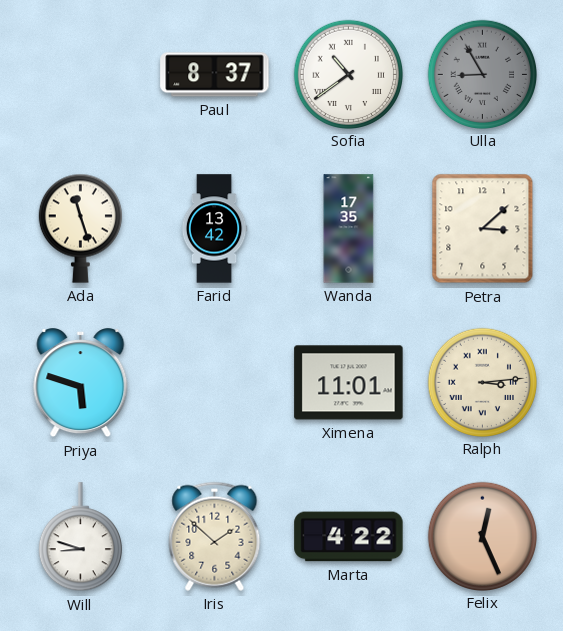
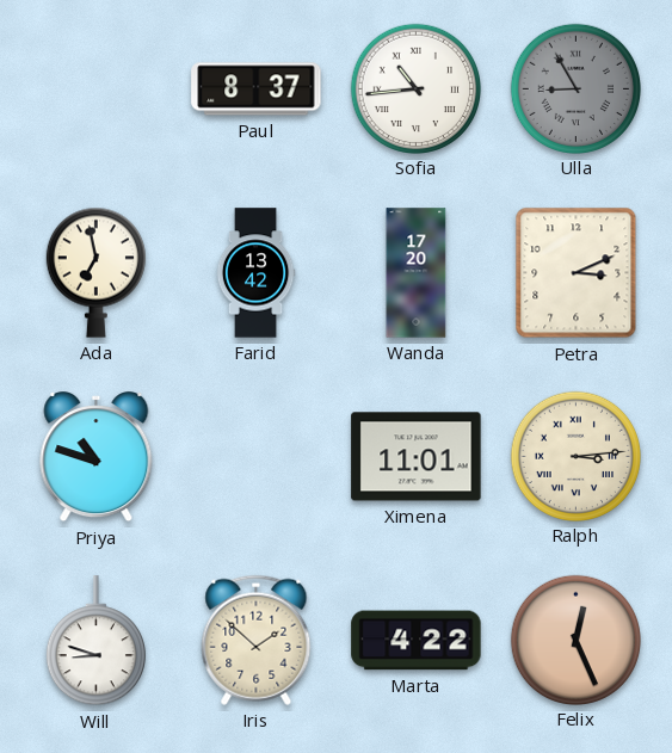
Sofia: 10:39 -> 10:44 (415, 88)
Ada: 11:27 -> 6:58 (95, 272)
Wanda: 17:35 -> 17:20 (417, 273)
Petra: 3:08 -> 3:11 (577, 273)
Priya: 5:48 -> 10:48 (97, 457)
